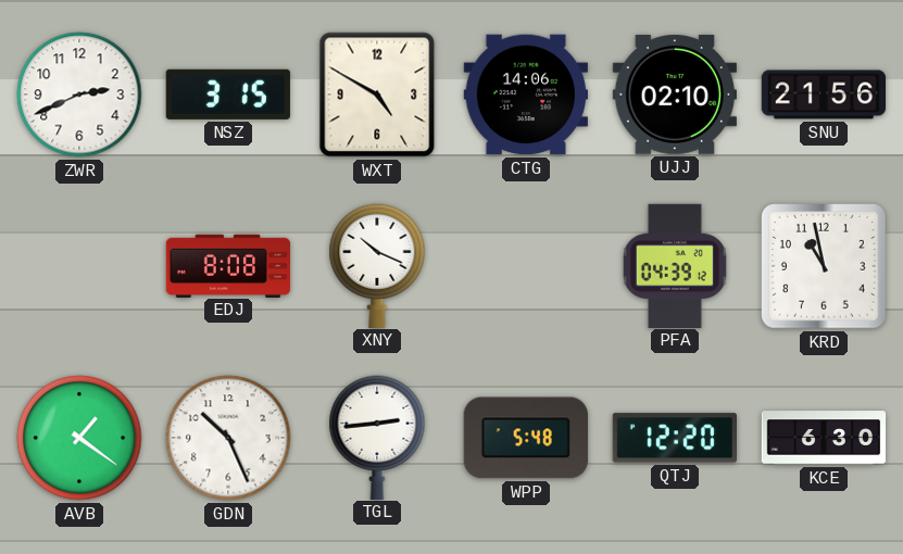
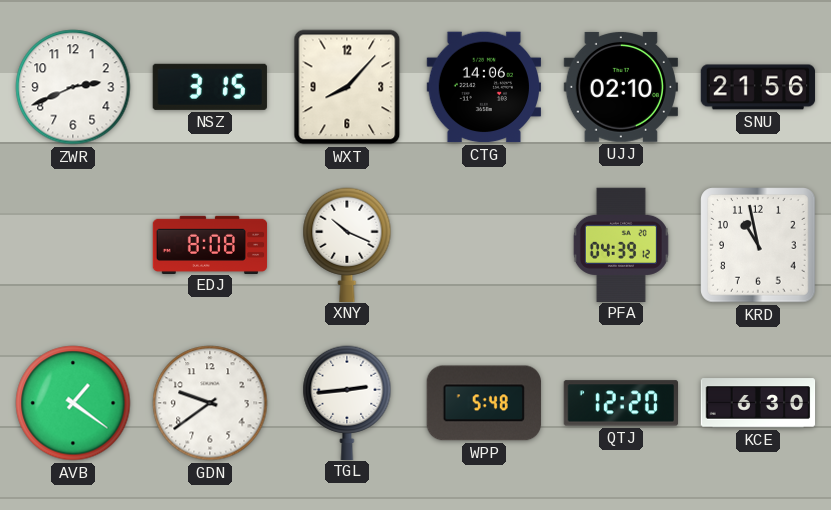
WXT: 4:50 -> 8:07 (347, 87)
GDN: 10:26 -> 9:39 (210, 403)
